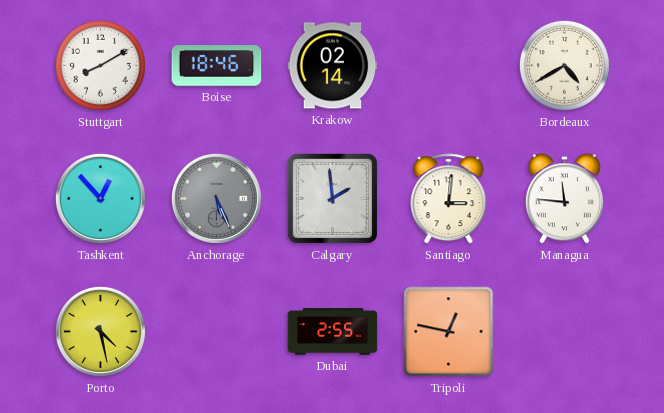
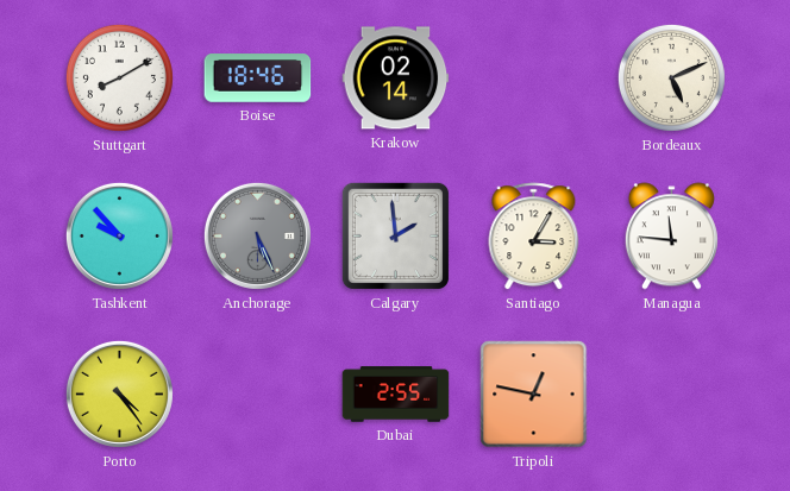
Bordeaux: 4:40 -> 5:11 (671, 77)
Tashkent: 12:53 -> 9:53 (119, 235)
Santiago: 3:01 -> 3:05 (534, 237)
Porto: 4:28 -> 4:24 (119, 394)
